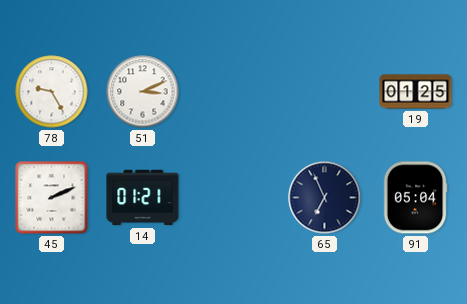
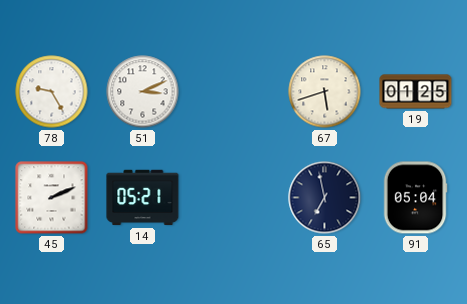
67: none -> 5:42 (325, 92)
14: 01:21 -> 05:21 (143, 198)
65: 6:56 -> 6:58 (325, 198)
